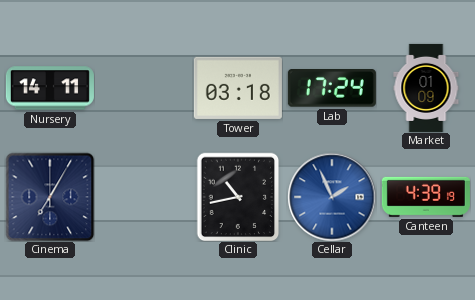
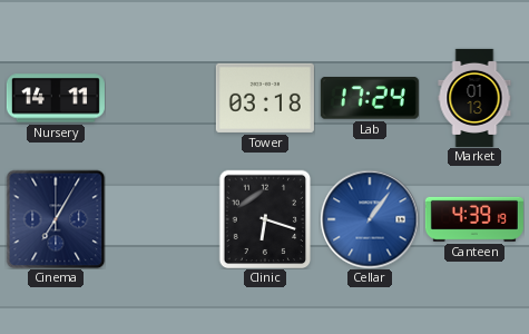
Market: 01:09 -> 01:13 (474, 98)
Clinic: 10:43 -> 6:18 (265, 219)
Cellar: 1:56 -> 1:06 (370, 219)
